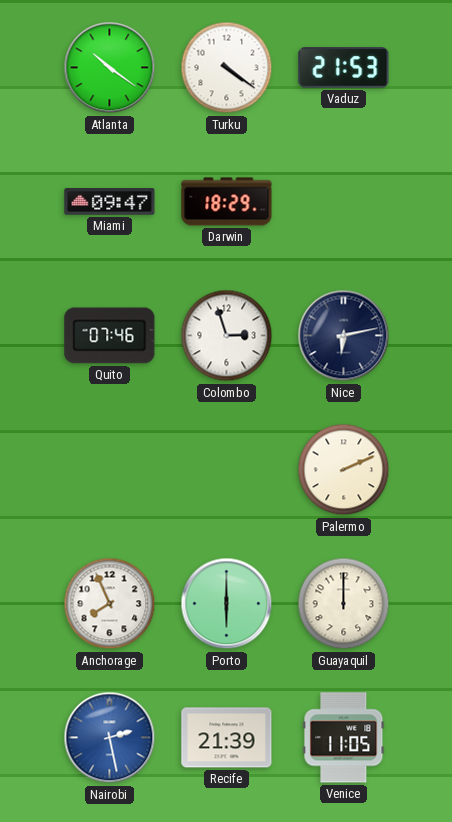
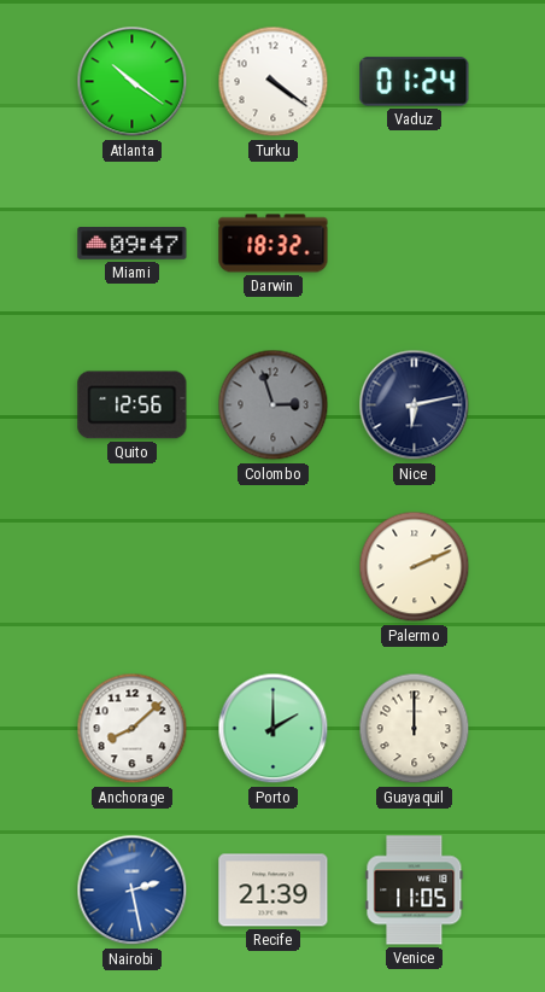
Vaduz: 21:53 -> 01:24 (415, 82)
Darwin: 18:29 -> 18:32 (274, 244)
Quito: 07:46 -> 12:56 (133, 405)
Colombo dial: white -> grey (274, 405)
Anchorage: 7:56 -> 8:08 (133, 729)
Porto: 6:00 -> 2:00 (274, 729)
